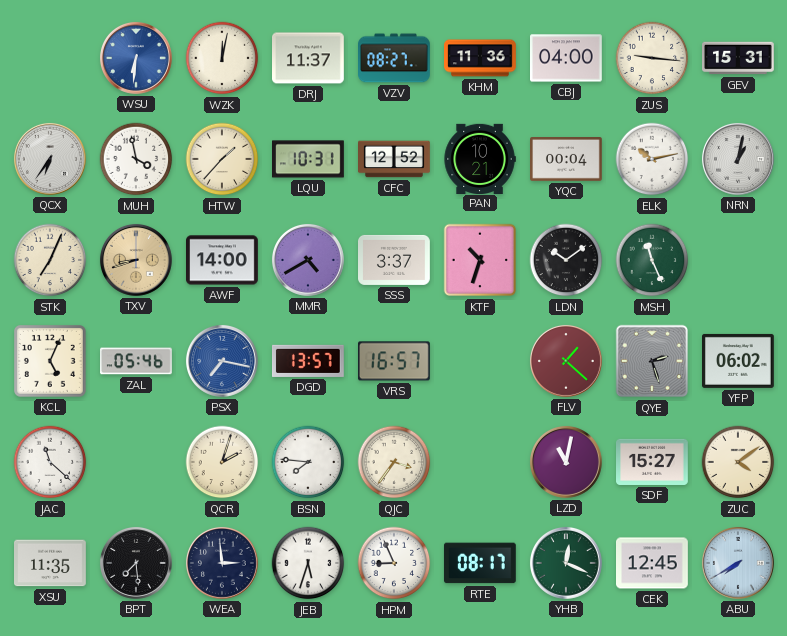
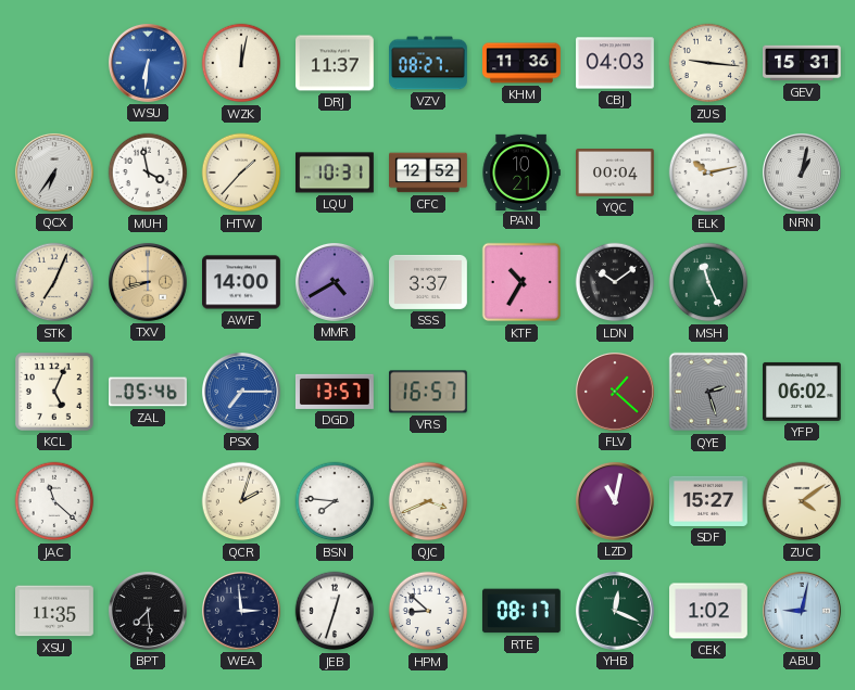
CBJ: 04:00 -> 04:03 (616, 63)
KTF: 10:33 -> 10:35 (521, 282)
PSX: 7:17 -> 7:15 (241, 392)
QJC: 3:36 -> 3:41 (428, 501)
JEB: 5:33 -> 12:33 (335, 611)
HPM: 8:56 -> 8:52 (428, 611)
CEK: 12:45 -> 1:02 (709, 611)
ABU: 7:40 -> 9:02 (802, 611)
